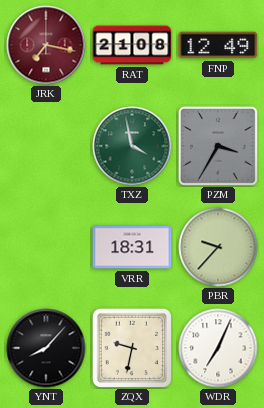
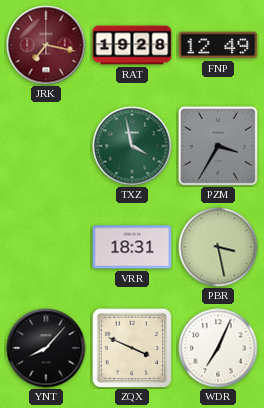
RAT: 21:08 -> 19:28 (132, 45)
PBR: 9:37 -> 3:28 (218, 247)
ZQX: 9:32 -> 3:49 (131, 347)
